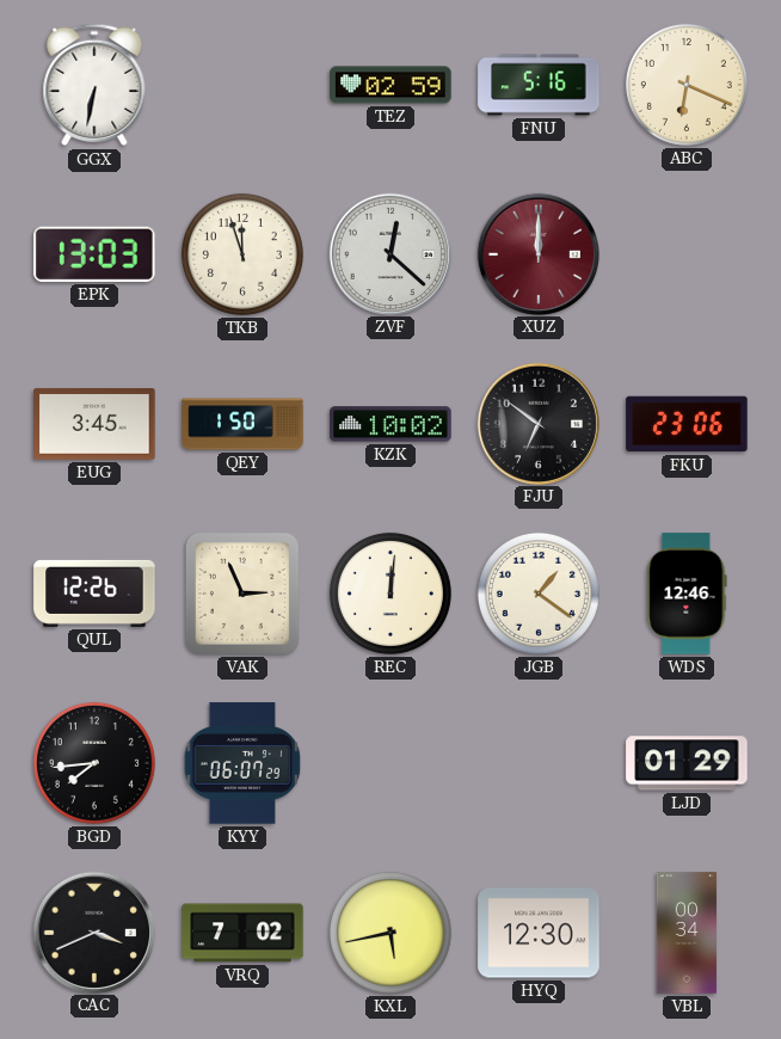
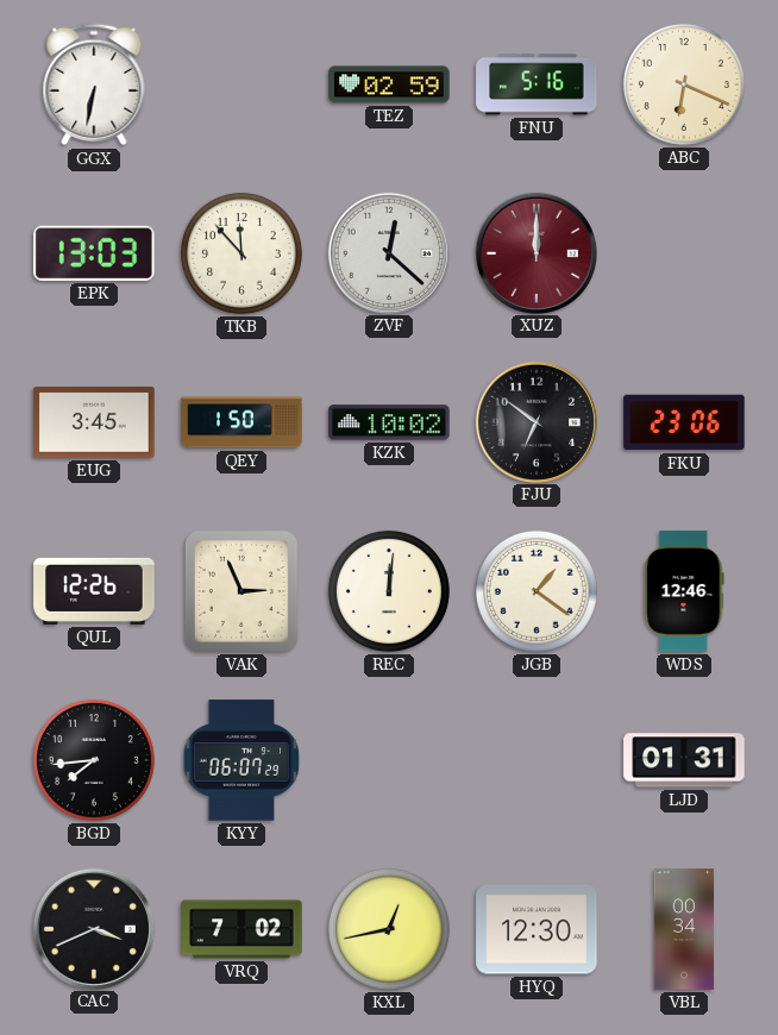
TKB: 11:57 -> 11:53 (241, 253)
LJD: 01:29 -> 01:31 (684, 760)
KXL: 5:43 -> 12:43 (389, 929)
